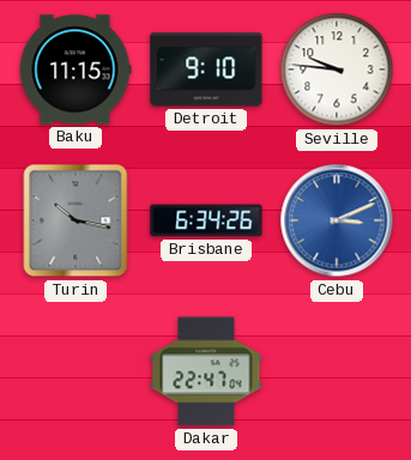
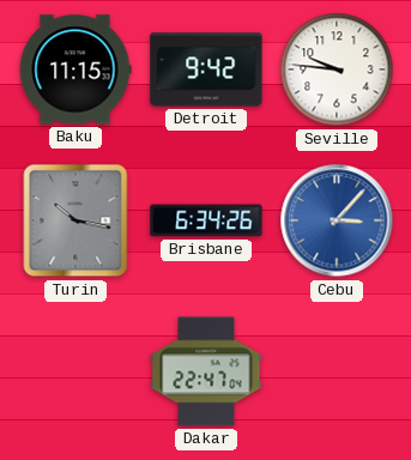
Detroit: 9:10 -> 9:42 (206, 69)
Cebu: 3:11 -> 3:07 (337, 220)
